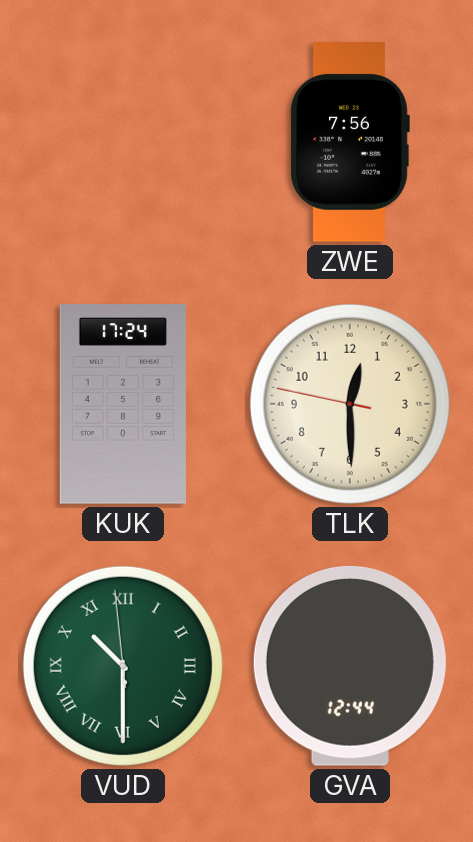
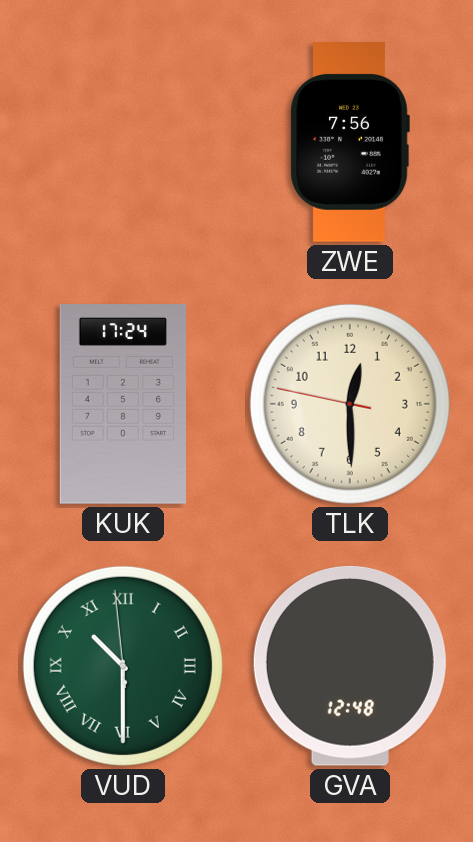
GVA: 12:44 -> 12:48 (350, 666)
